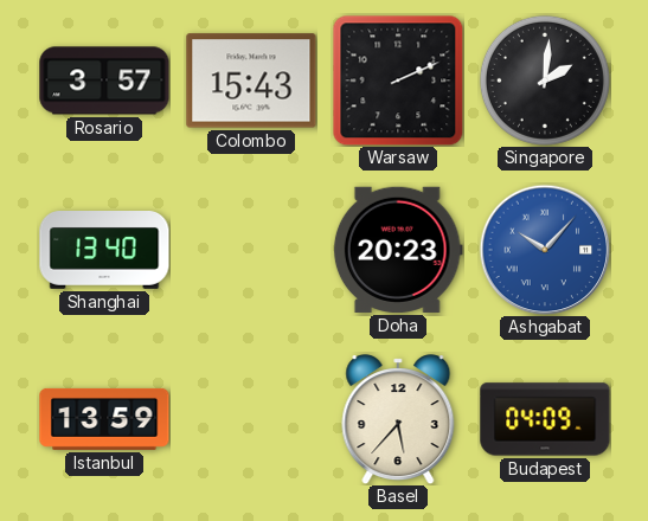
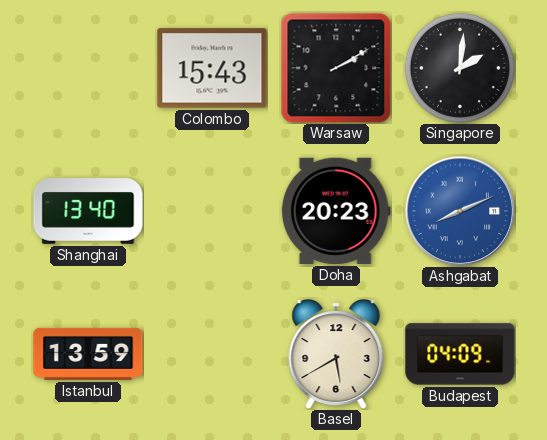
Rosario: 3:57 -> none (104, 81)
Warsaw: 2:11 -> 2:10 (336, 68)
Ashgabat: 10:07 -> 8:11 (460, 211)
Basel: 5:37 -> 5:40 (336, 354)
